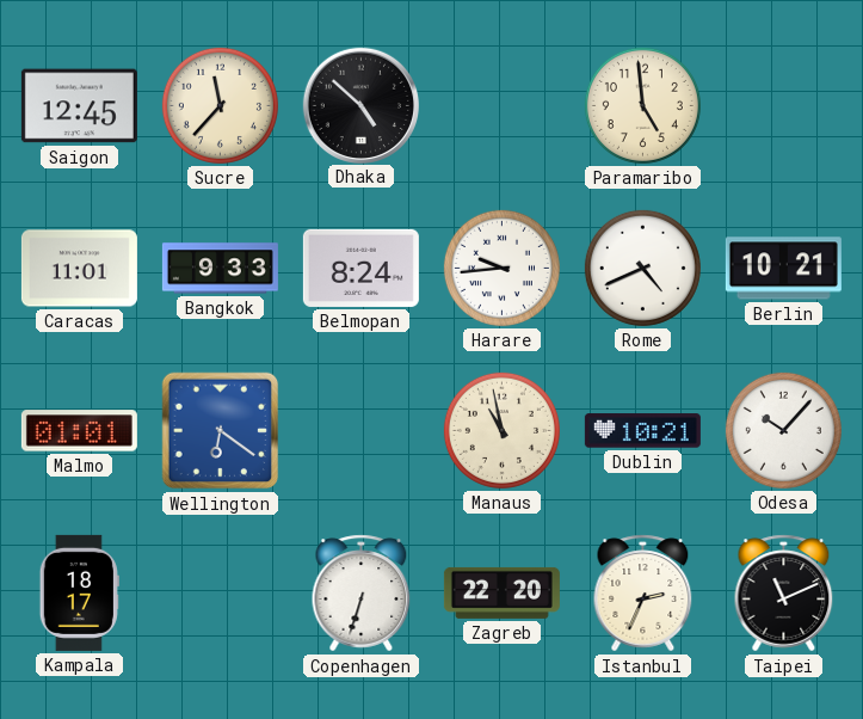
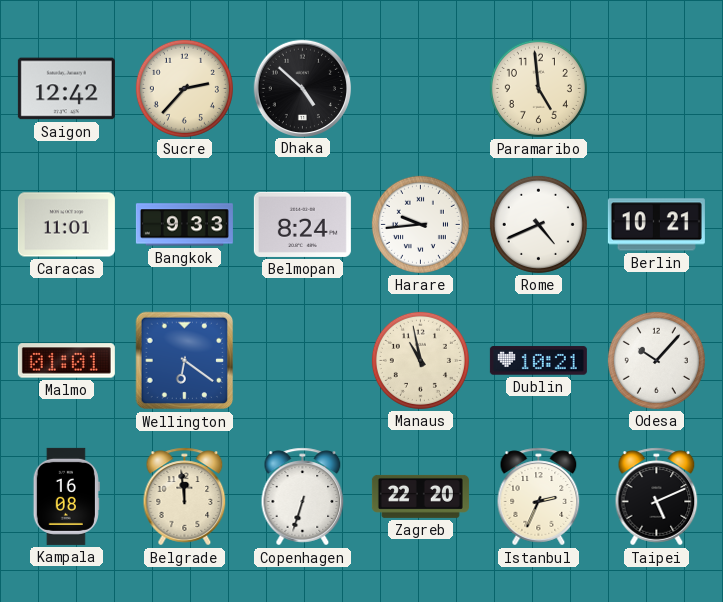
Saigon: 12:45 -> 12:42 (66, 89)
Sucre: 11:37 -> 2:37 (184, 88)
Kampala: 18:17 -> 16:08 (66, 496)
Belgrade: none -> 11:59 (185, 497)
Taipei: 11:11 -> 5:11 (657, 497)
